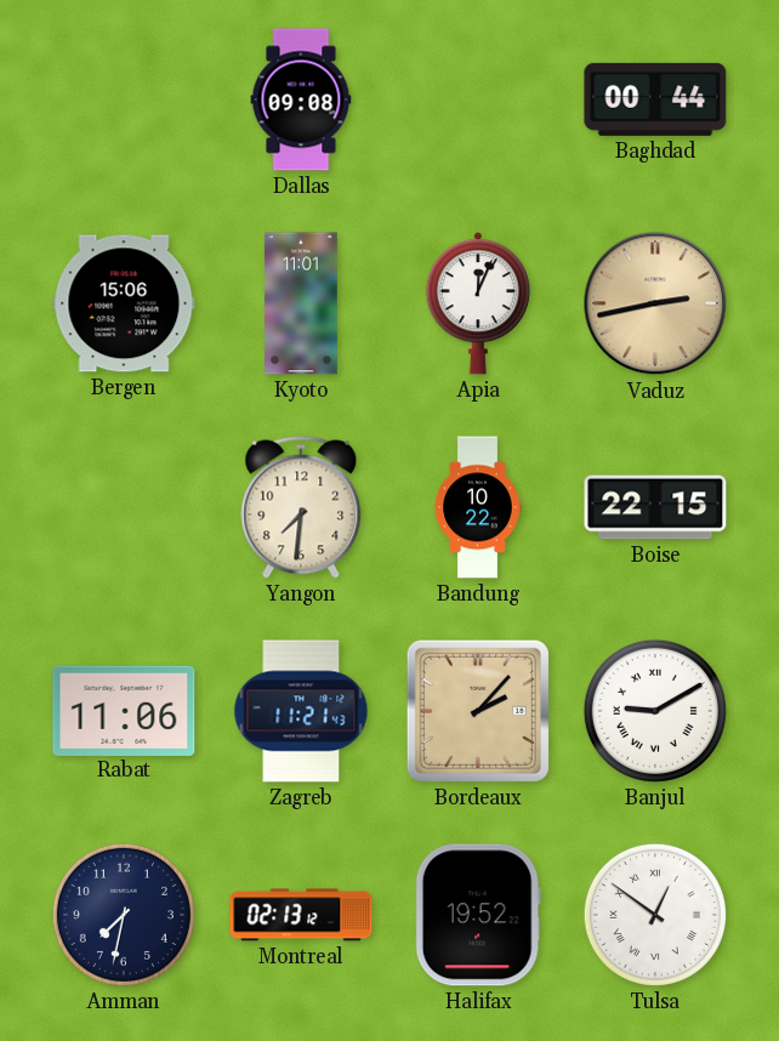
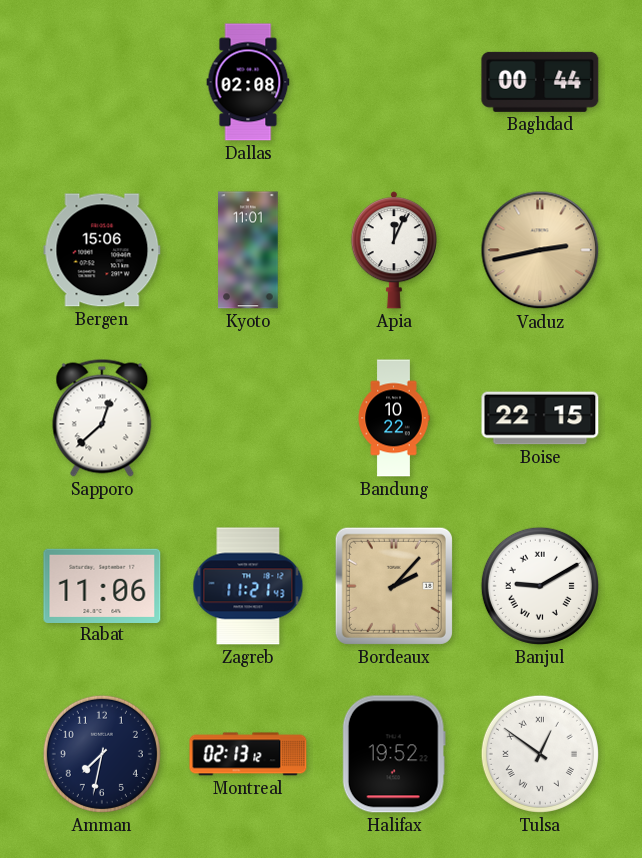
Dallas: 09:08 -> 02:08 (248, 82)
Sapporo: none -> 12:38 (102, 418)
Yangon: 7:31 -> none (301, 507)
